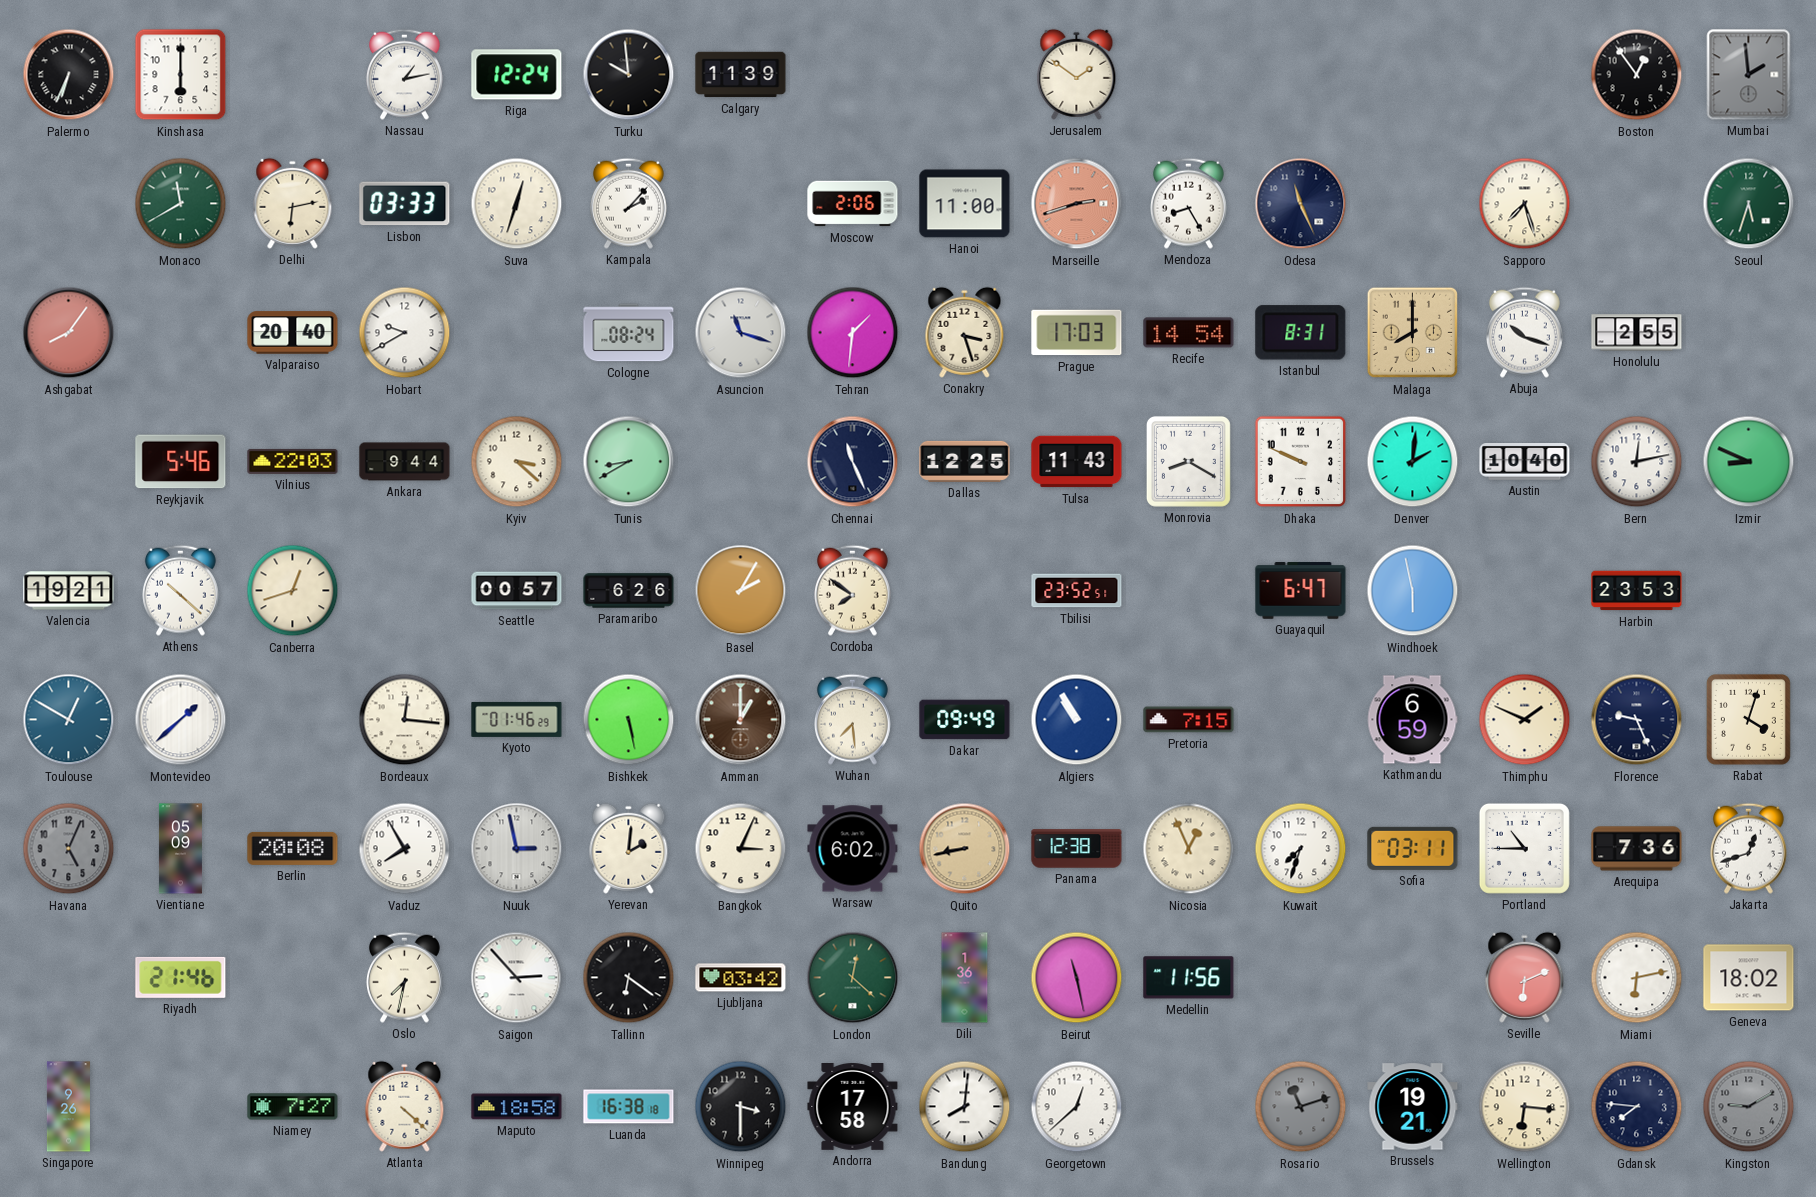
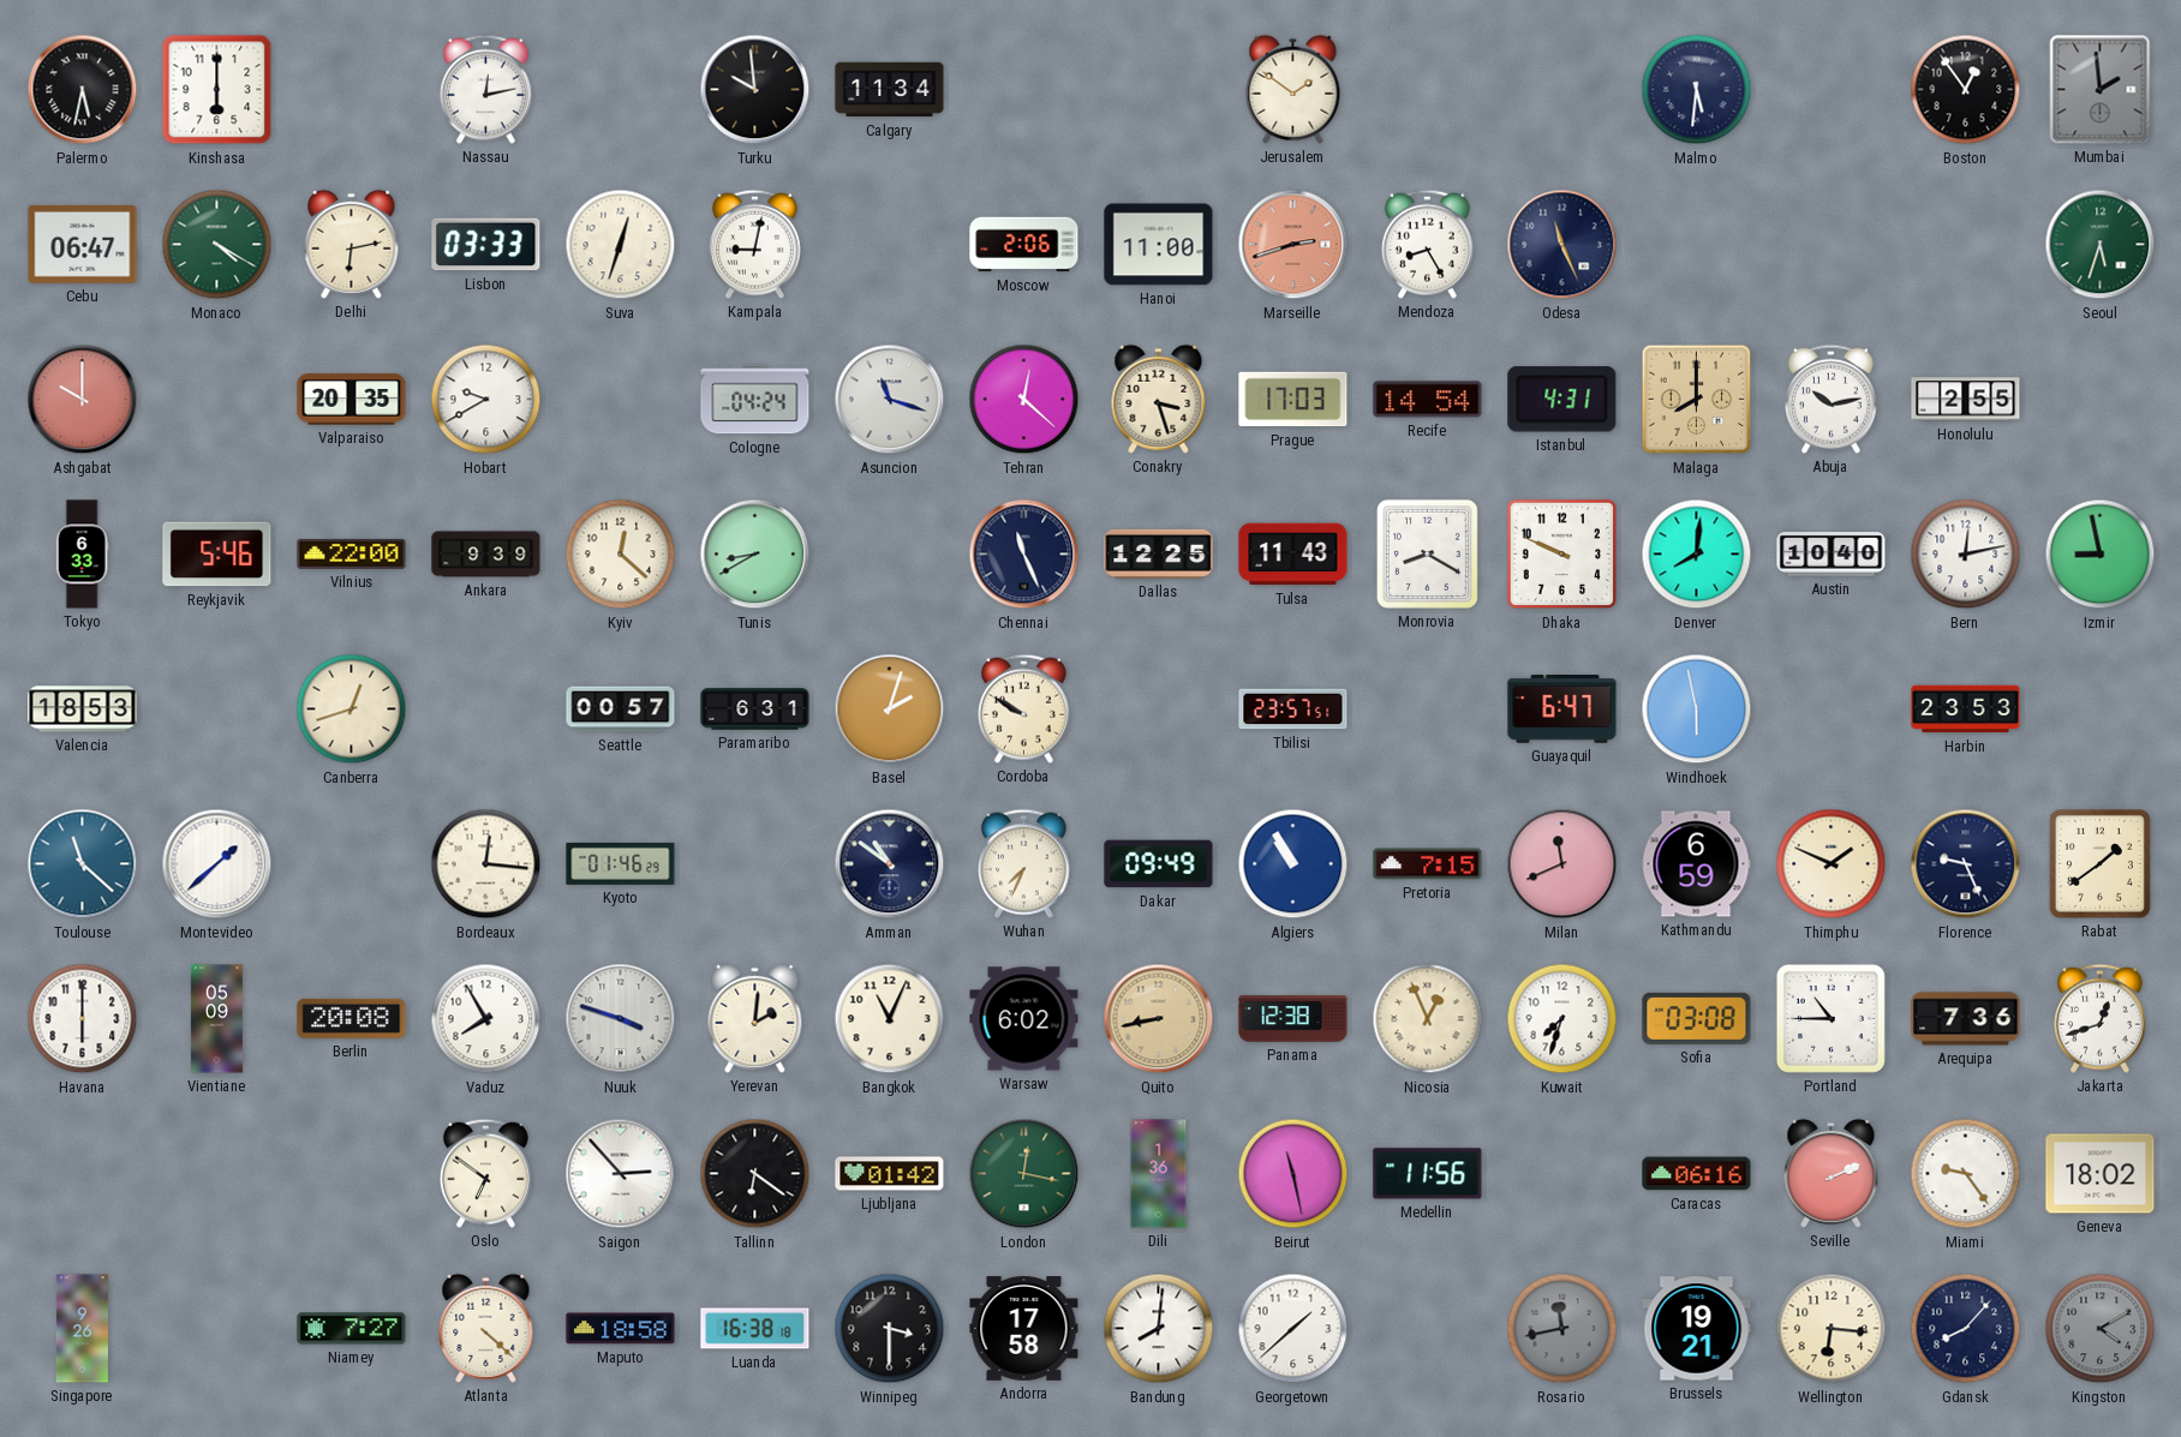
Palermo: 6:34 -> 5:32 (83, 90)
Nassau: 1:13 -> 12:13 (485, 89)
Riga: 12:24 -> none (517, 75)
Calgary: 11:39 -> 11:34 (890, 90)
Malmo: none -> 5:31 (1697, 90)
Cebu: none -> 06:47 (83, 244)
Monaco: 11:40 -> 4:20 (217, 245)
Kampala: 2:07 -> 9:02 (754, 244)
Sapporo: 7:27 -> none (1525, 204)
Ashgabat: 8:06 -> 10:00 (83, 400)
Valparaiso: 20:40 -> 20:35 (352, 400)
Cologne: 08:24 -> 04:24 (755, 400)
Tehran: 1:31 -> 12:22 (1024, 400)
Istanbul: 8:31 -> 4:31 (1562, 400)
Abuja: 10:18 -> 10:13 (1830, 399)
Tokyo: none -> 6:33 (82, 555)
Vilnius: 22:03 -> 22:00 (352, 553)
Ankara: 9:44 -> 9:39 (486, 555)
Kyiv: 3:22 -> 12:22 (621, 555)
Denver: 2:01 -> 8:01 (1697, 555)
Izmir: 8:49 -> 8:58 (2101, 555)
Valencia: 19:21 -> 18:53 (83, 709)
Athens: 10:22 -> none (180, 590)
Paramaribo: 6:26 -> 6:31 (755, 709)
Basel: 2:05 -> 2:03 (890, 709)
Cordoba: 7:51 -> 9:50 (1023, 708)
Tbilisi: 23:52 -> 23:57 (1293, 709)
Toulouse: 12:50 -> 11:22 (83, 864)
Bishkek: 5:28 -> none (629, 720)
Amman: 1:00 -> 10:51 (890, 864)
Amman dial: brown -> navy (890, 864)
Wuhan: 7:29 -> 7:34 (1023, 863)
Milan: none -> 11:41 (1562, 864)
Rabat: 4:03 -> 1:39 (2099, 863)
Havana: 5:04 -> 6:00 (83, 1019)
Havana dial: grey -> white (83, 1019)
Nuuk: 2:58 -> 3:48 (621, 1019)
Bangkok: 3:04 -> 11:04 (890, 1019)
Sofia: 03:11 -> 03:08 (1697, 1018)
Riyadh: 21:46 -> none (181, 977)
Oslo: 7:32 -> 6:51 (485, 1173)
Ljubljana: 03:42 -> 01:42 (890, 1174)
London: 12:22 -> 12:17 (1024, 1174)
Caracas: none -> 06:16 (1697, 1174)
Seville: 6:11 -> 2:11 (1832, 1173)
Miami: 6:13 -> 9:24 (1966, 1174)
Georgetown: 12:38 -> 1:38 (1293, 1329)
Rosario: 11:12 -> 11:43 (1562, 1329)
Gdansk: 7:46 -> 8:07 (1966, 1329)
Kingston: 9:10 -> 4:10 (2101, 1329)
